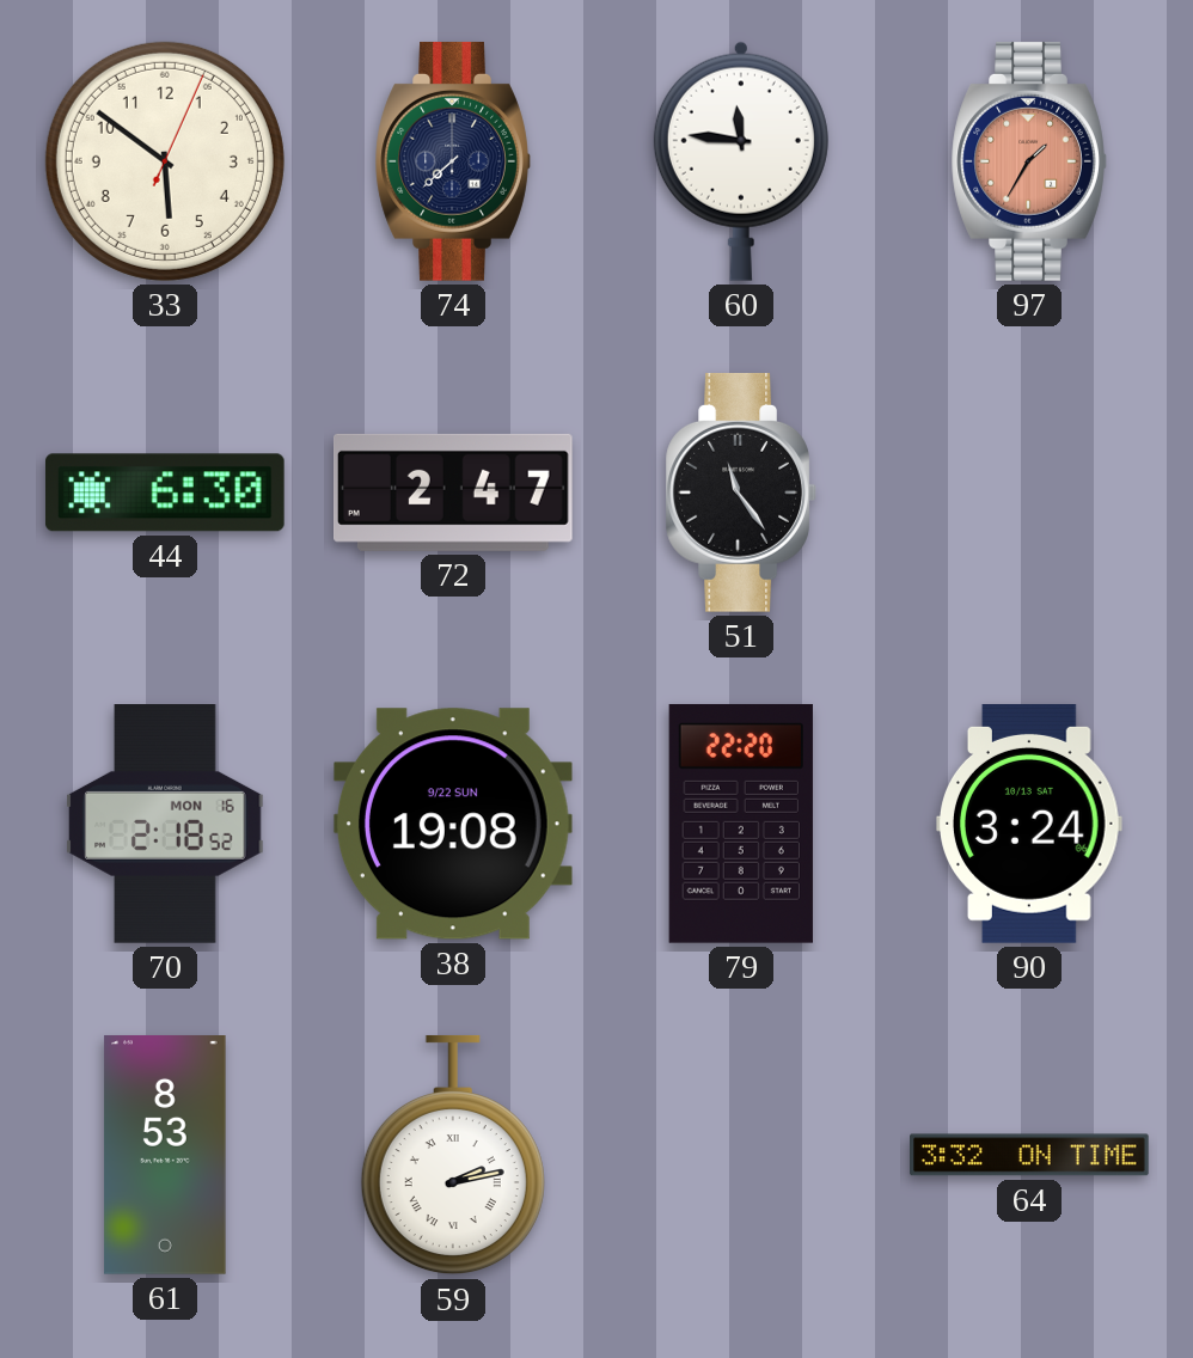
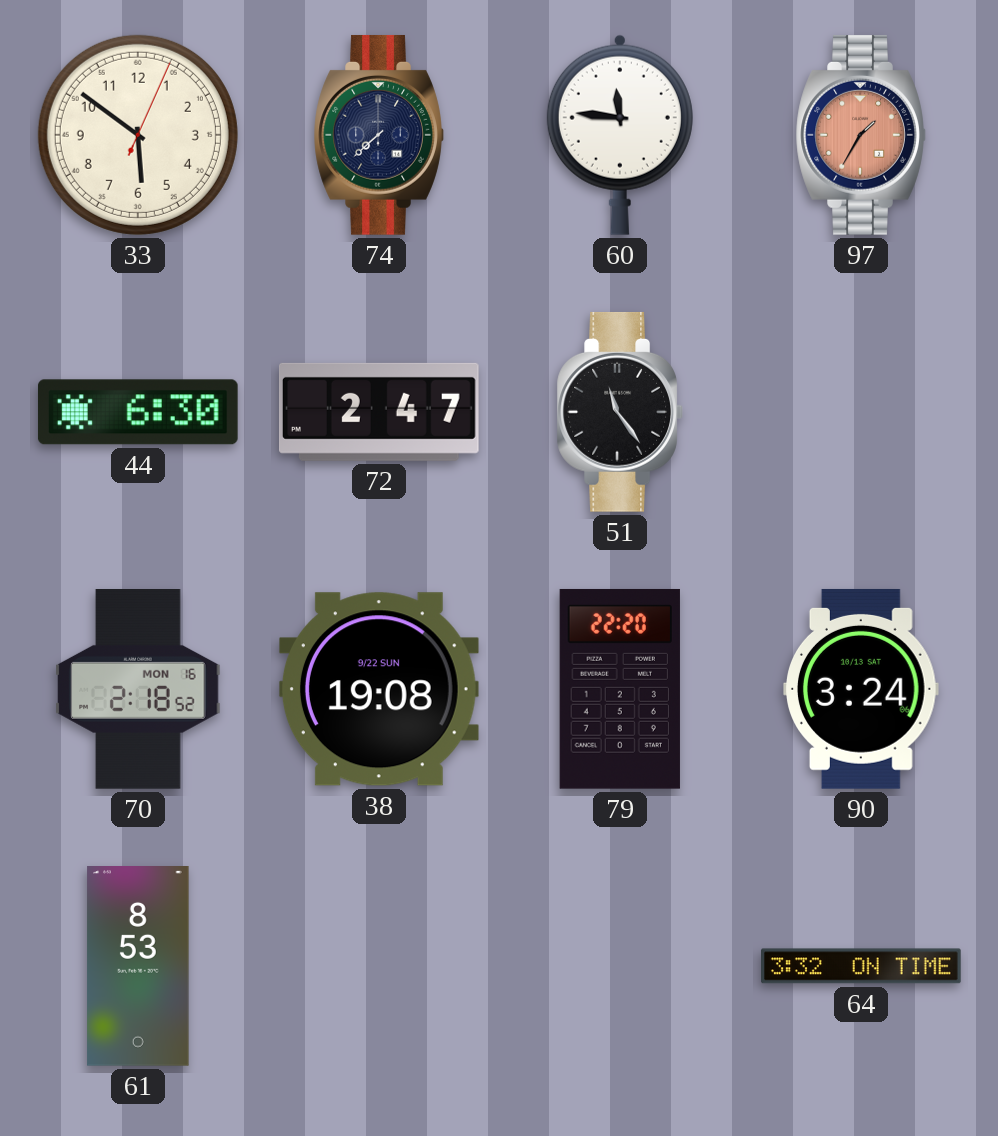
59: 2:13 -> none (453, 1155)
